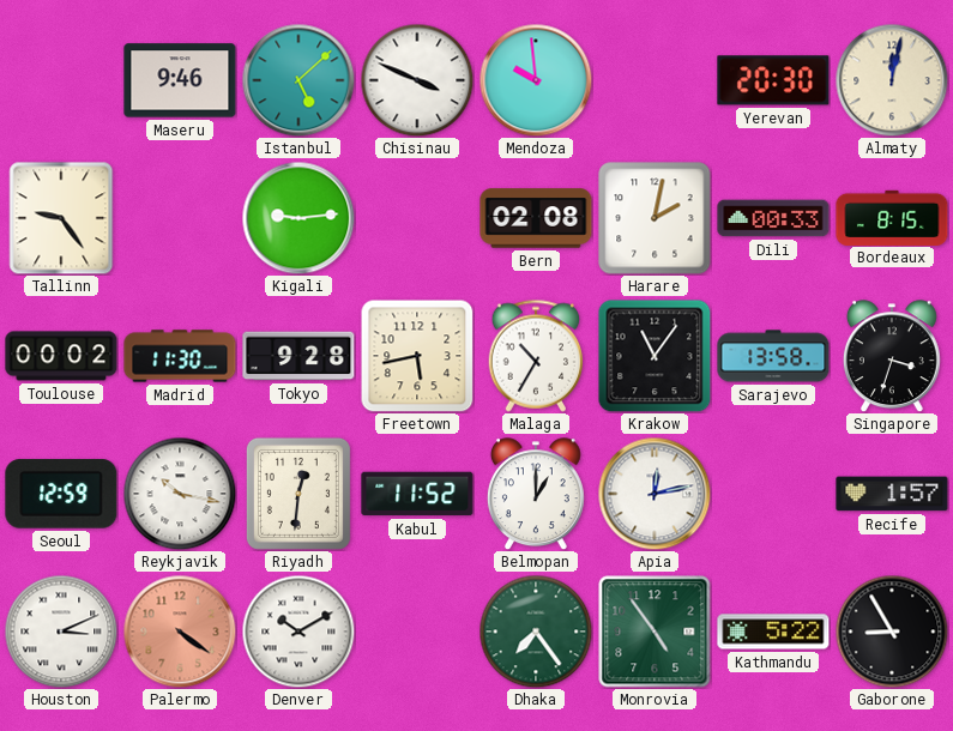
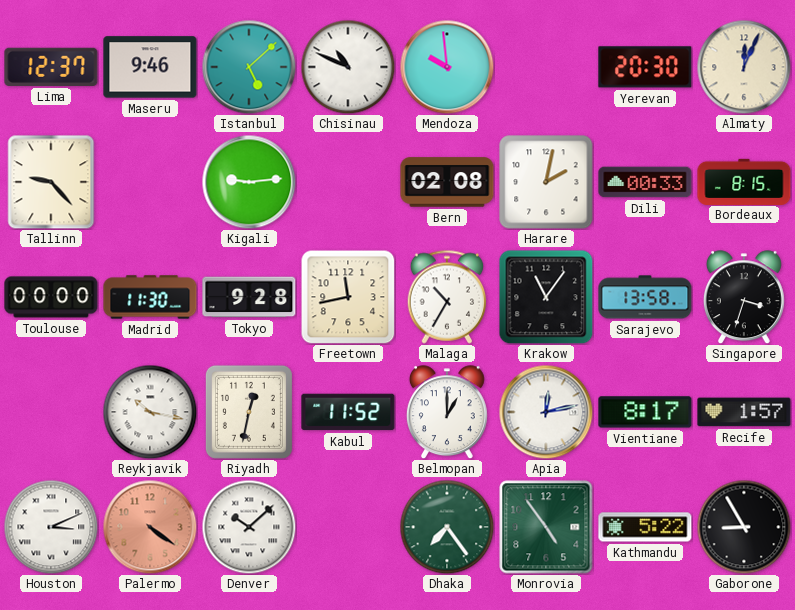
Lima: none -> 12:37 (51, 67)
Chisinau: 3:49 -> 10:49 (348, 67)
Almaty: 12:02 -> 12:04 (744, 67)
Tallinn: 9:24 -> 9:23 (51, 182)
Toulouse: 00:02 -> 00:00 (51, 297)
Freetown: 5:43 -> 11:43 (348, 297)
Seoul: 12:59 -> none (61, 494)
Riyadh: 12:31 -> 12:32 (249, 412)
Vientiane: none -> 8:17 (645, 412)
Denver: 10:10 -> 10:08 (249, 527)
